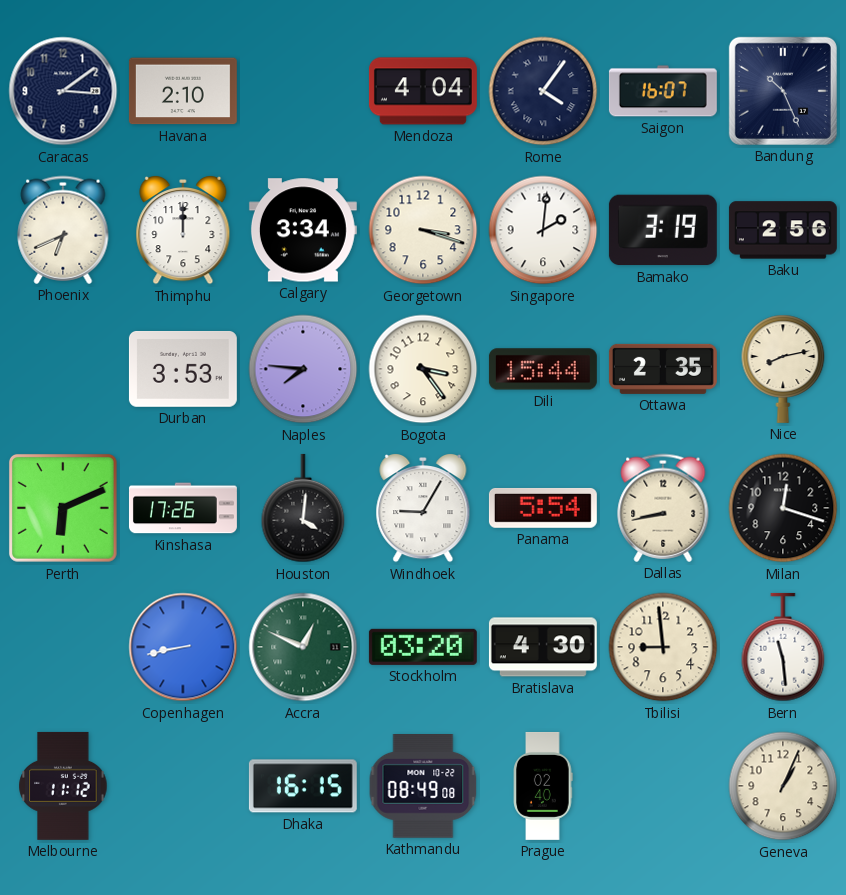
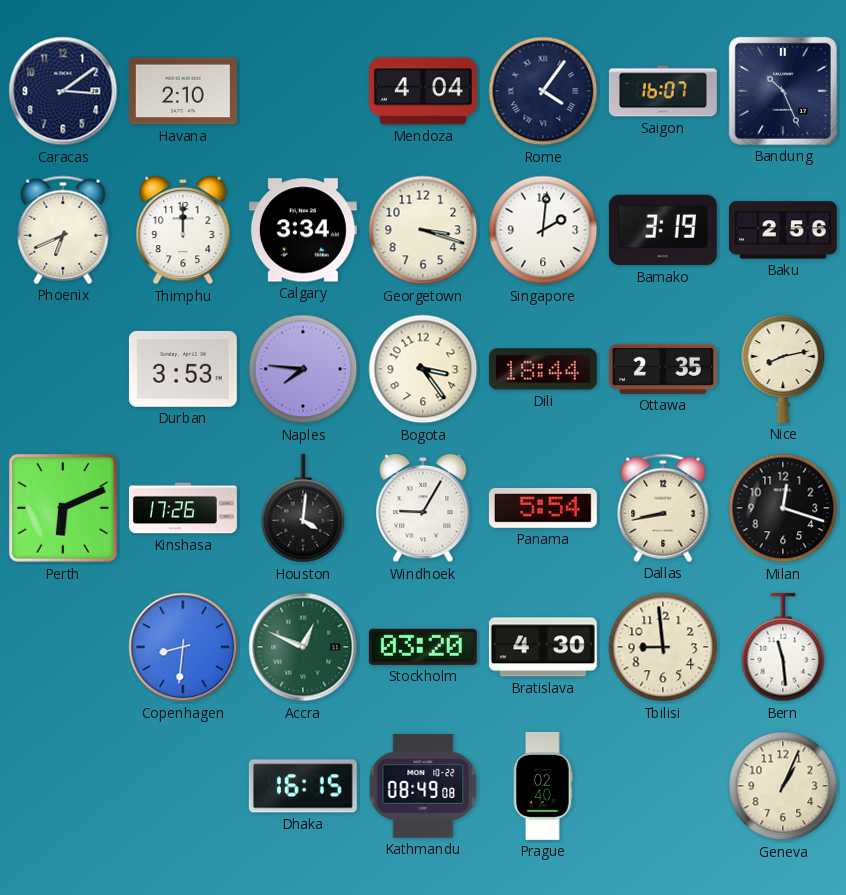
Dili: 15:44 -> 18:44 (543, 369)
Copenhagen: 8:43 -> 8:31 (183, 647)
Melbourne: 11:12 -> none (63, 786)
